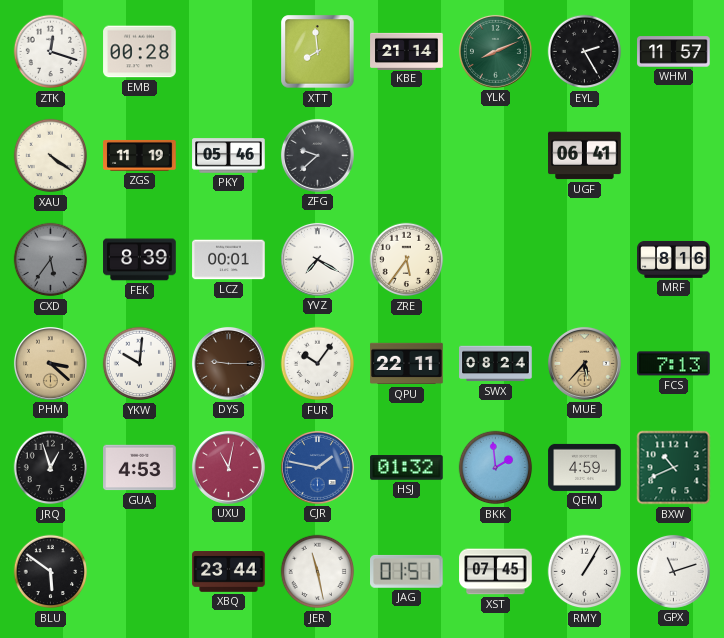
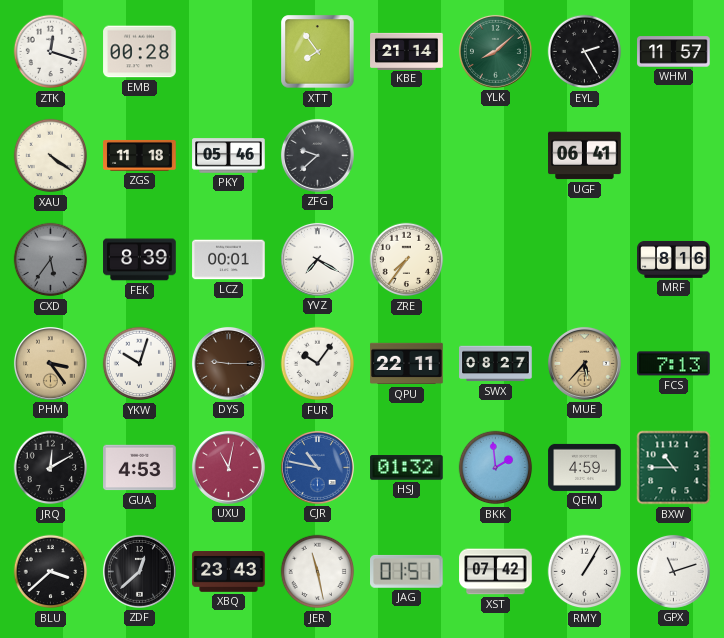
XTT: 7:59 -> 7:54 (318, 52)
YLK: 8:11 -> 8:08 (495, 51)
ZGS: 11:19 -> 11:18 (140, 155)
ZRE: 5:36 -> 7:36 (407, 260)
PHM: 3:22 -> 3:24 (50, 363)
YKW: 10:01 -> 10:03 (140, 364)
SWX: 08:24 -> 08:27 (496, 364)
JRQ: 12:57 -> 12:10 (51, 468)
CJR: 1:47 -> 10:47 (317, 467)
BXW: 10:41 -> 10:45 (674, 468)
BLU: 5:51 -> 3:38 (51, 572)
ZDF: none -> 12:38 (139, 571)
XBQ: 23:44 -> 23:43 (229, 572)
XST: 07:45 -> 07:42 (496, 572)
